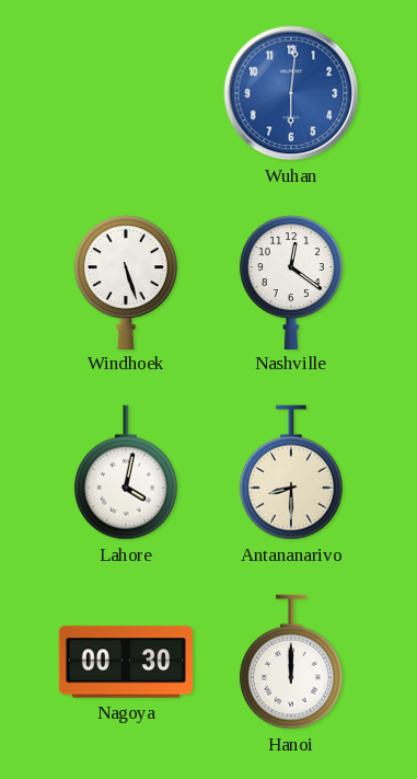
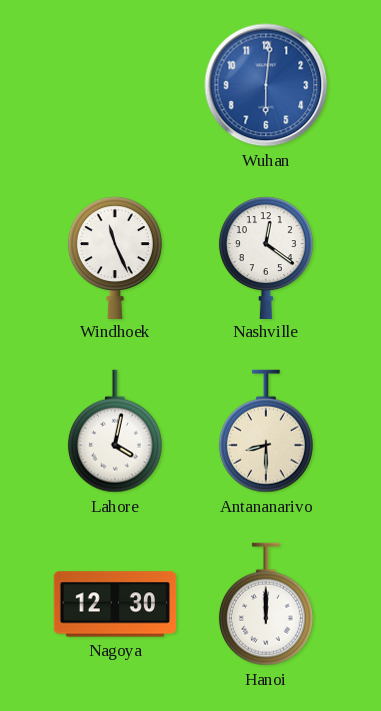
Windhoek: 5:27 -> 11:26 (115, 257)
Nagoya: 00:30 -> 12:30 (115, 604)
